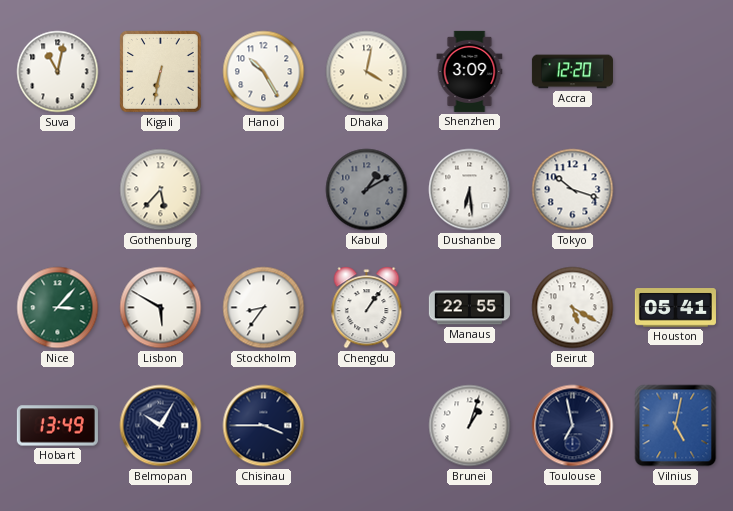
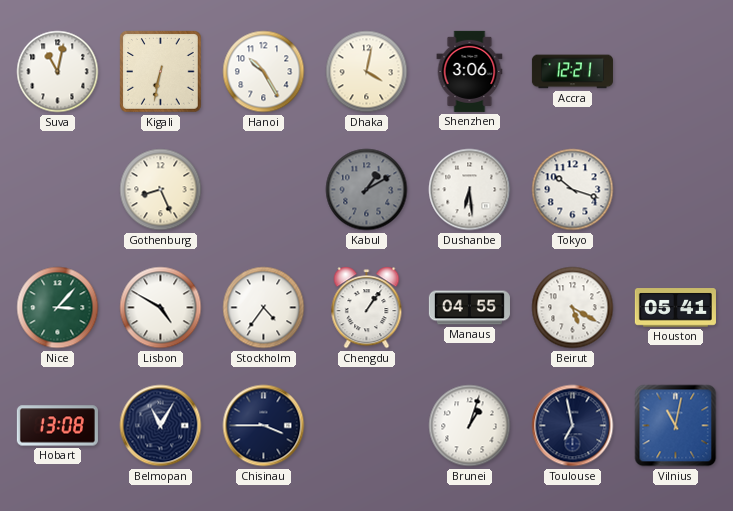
Shenzhen: 3:09 -> 3:06 (470, 71)
Accra: 12:20 -> 12:21 (572, 72)
Gothenburg: 5:37 -> 8:26 (161, 190)
Lisbon: 5:50 -> 4:50 (161, 308)
Stockholm: 8:36 -> 4:36 (264, 308)
Manaus: 22:55 -> 04:55 (469, 308)
Hobart: 13:49 -> 13:08 (57, 426)
Belmopan: 10:05 -> 11:05 (161, 426)
Vilnius: 5:02 -> 11:02 (676, 426)
